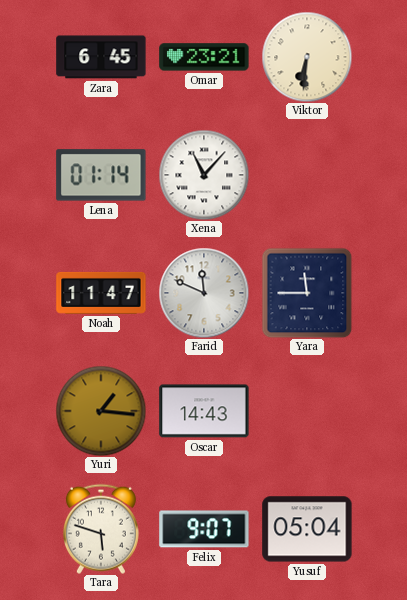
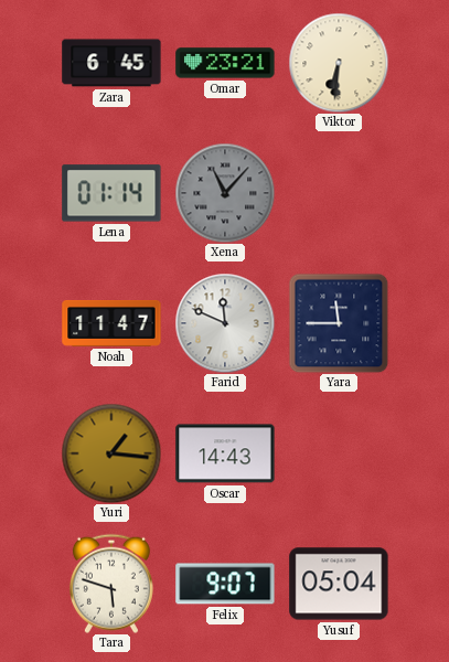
Xena dial: white -> grey (225, 193)
